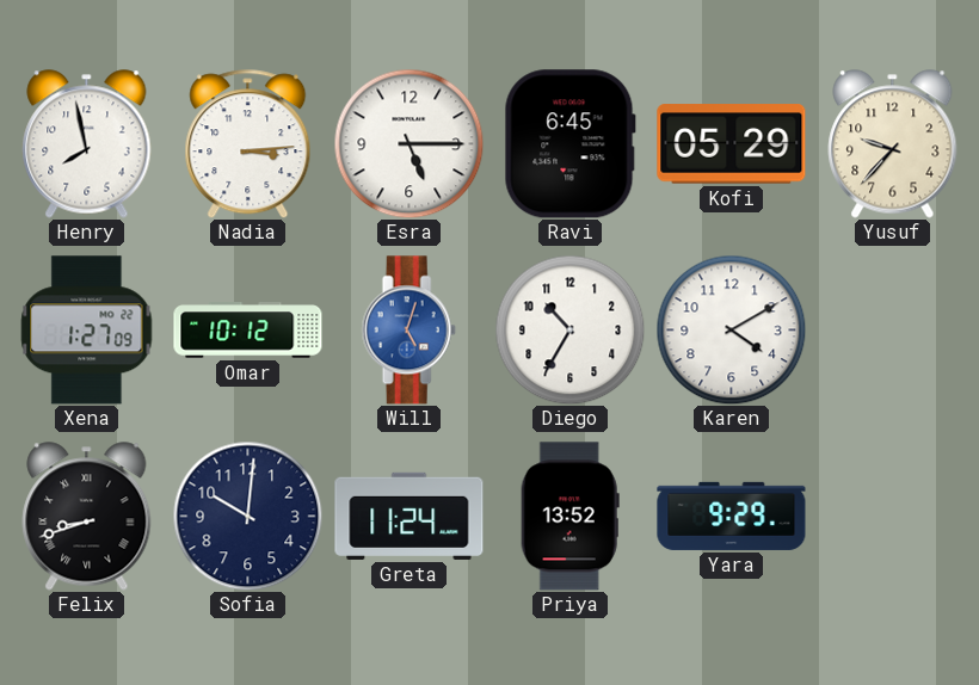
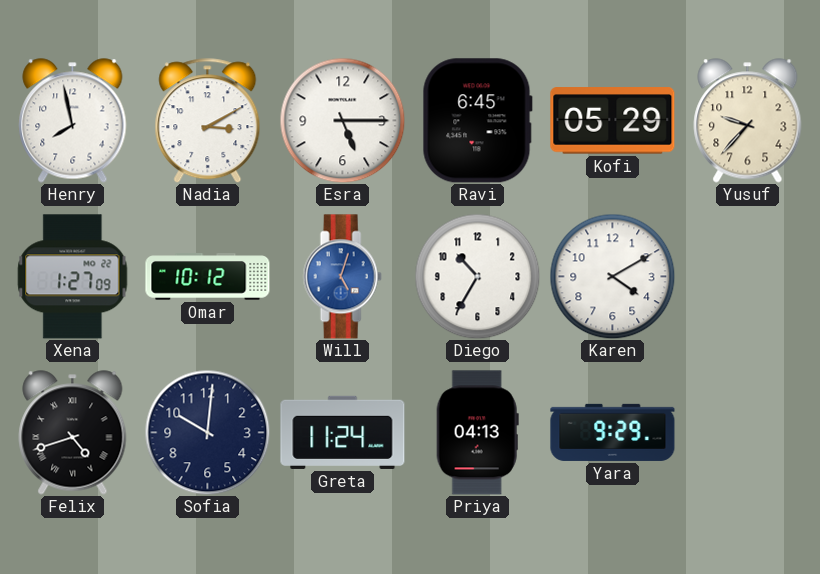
Nadia: 3:14 -> 3:10 (208, 121)
Felix: 8:42 -> 4:42 (73, 433)
Priya: 13:52 -> 04:13 (477, 433)
